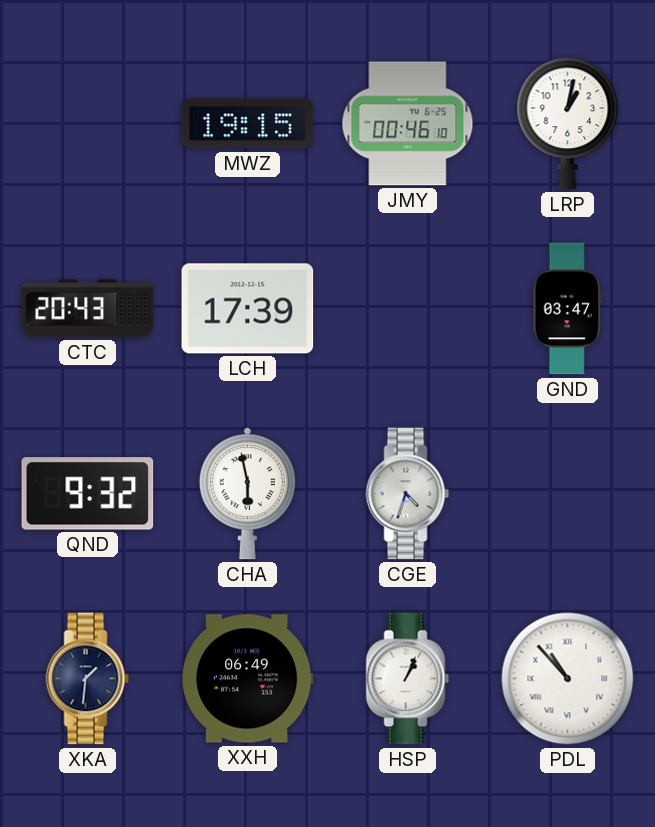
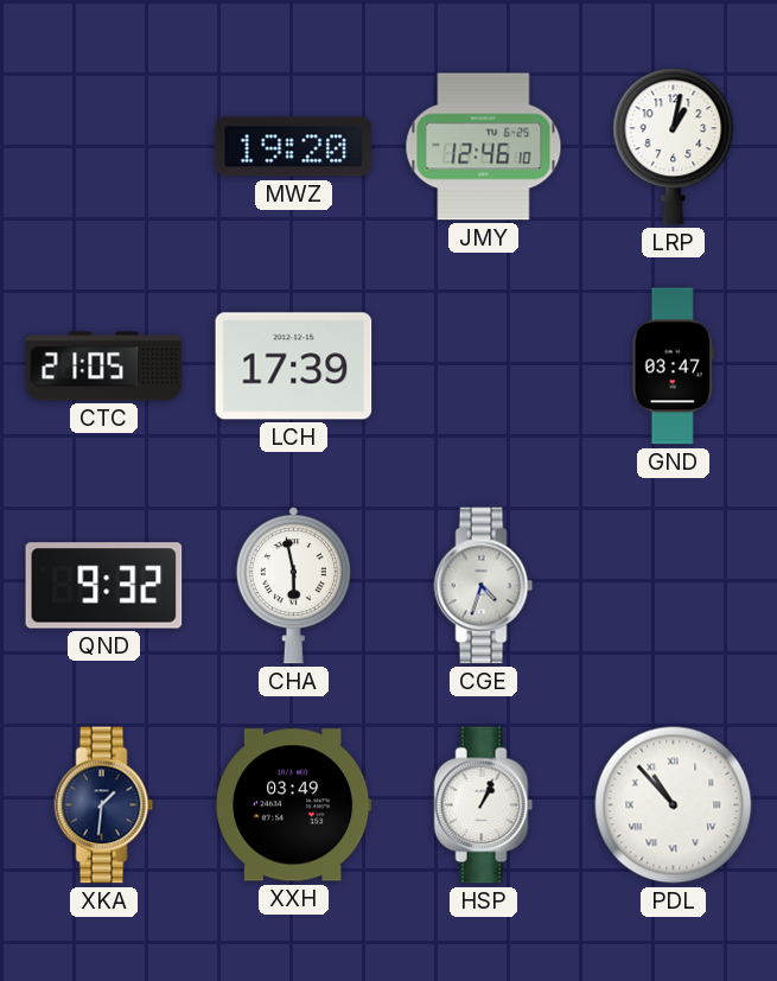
MWZ: 19:15 -> 19:20 (294, 147)
JMY: 00:46 -> 12:46 (484, 147)
CTC: 20:43 -> 21:05 (104, 367)
XXH: 06:49 -> 03:49 (294, 805)
